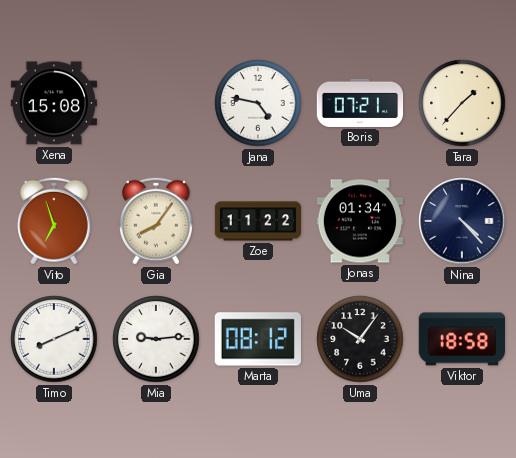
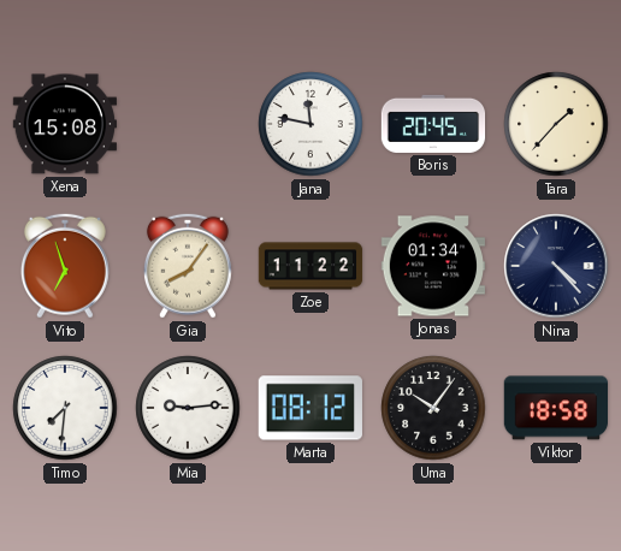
Jana: 4:47 -> 11:47 (310, 124)
Boris: 07:21 -> 20:45 (433, 124)
Timo: 8:11 -> 7:31 (65, 408)
